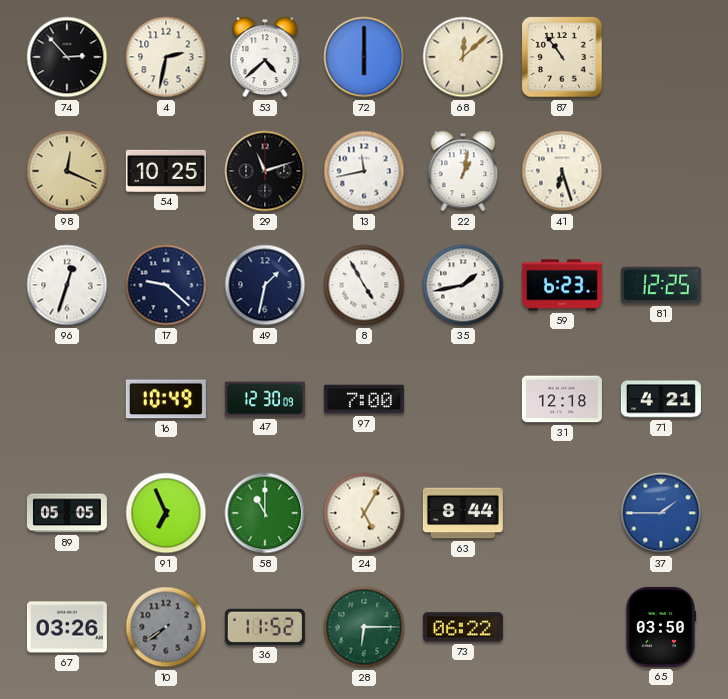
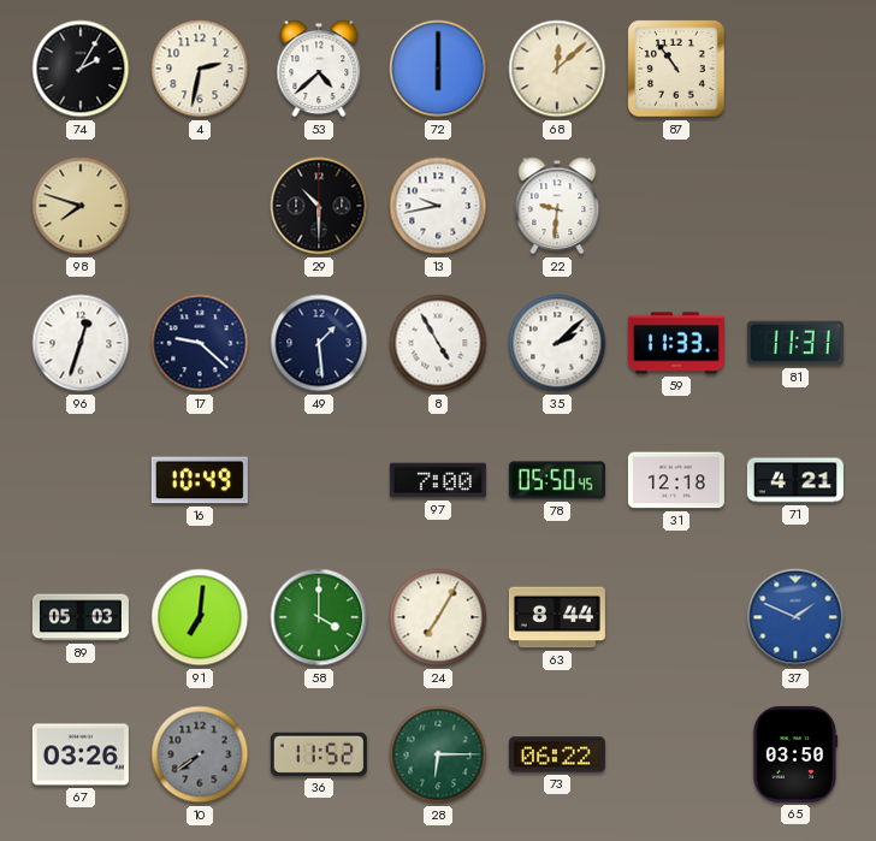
74: 2:53 -> 2:05 (81, 69)
98: 12:19 -> 7:48 (81, 206)
54: 10:25 -> none (166, 171)
29: 11:12 -> 10:30 (319, 206)
13: 11:43 -> 9:43 (438, 206)
22: 1:02 -> 9:31 (557, 206)
41: 6:27 -> none (562, 171)
49: 1:32 -> 1:29 (319, 343)
35: 1:43 -> 2:08 (557, 343)
59: 6:23 -> 11:33 (676, 343)
81: 12:25 -> 11:31 (795, 343)
47: 12:30 -> none (265, 399)
78: none -> 05:50 (557, 480)
89: 05:05 -> 05:03 (81, 617)
91: 6:56 -> 7:01 (200, 617)
58: 11:00 -> 4:00 (319, 617)
24: 5:05 -> 7:05 (438, 617)
37: 1:45 -> 1:49 (795, 617)
